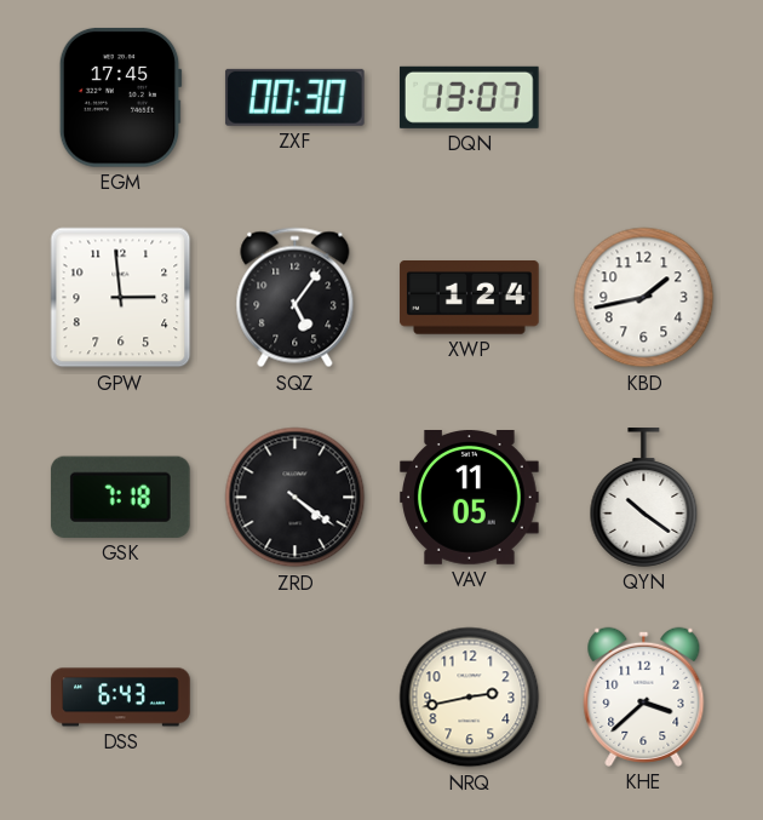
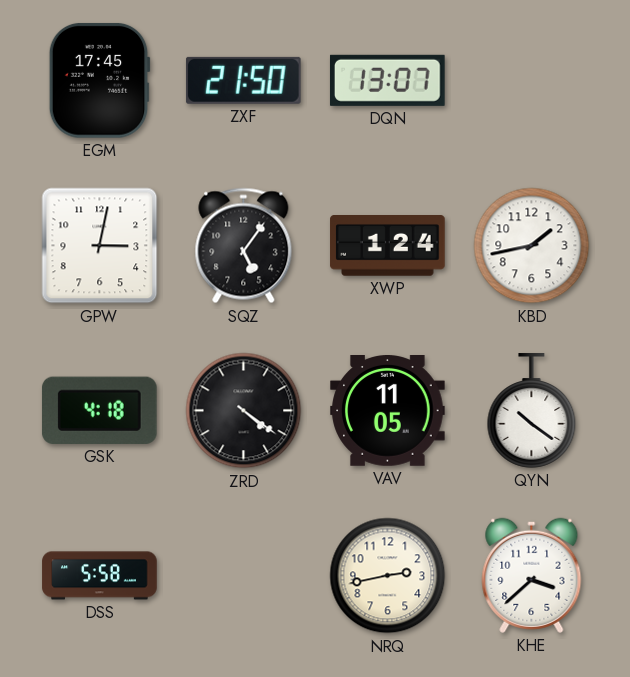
ZXF: 00:30 -> 21:50 (243, 80)
GPW: 2:59 -> 3:02 (100, 246)
GSK: 7:18 -> 4:18 (99, 410)
DSS: 6:43 -> 5:58 (100, 576)
